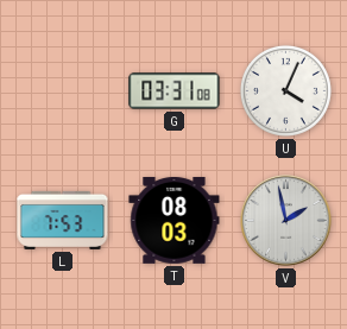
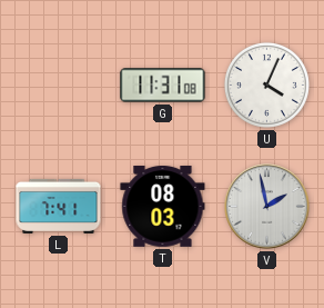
G: 03:31 -> 11:31 (163, 86)
L: 7:53 -> 7:41 (59, 206)
